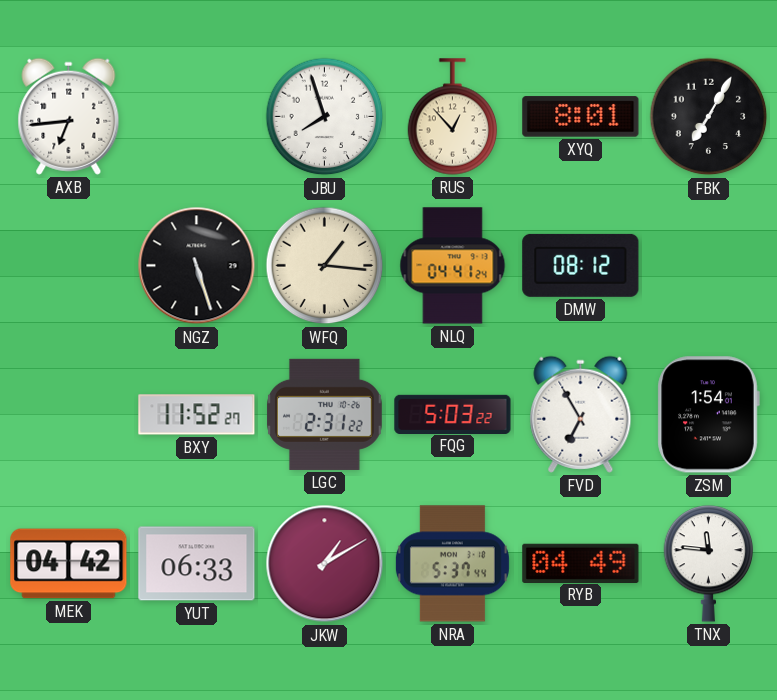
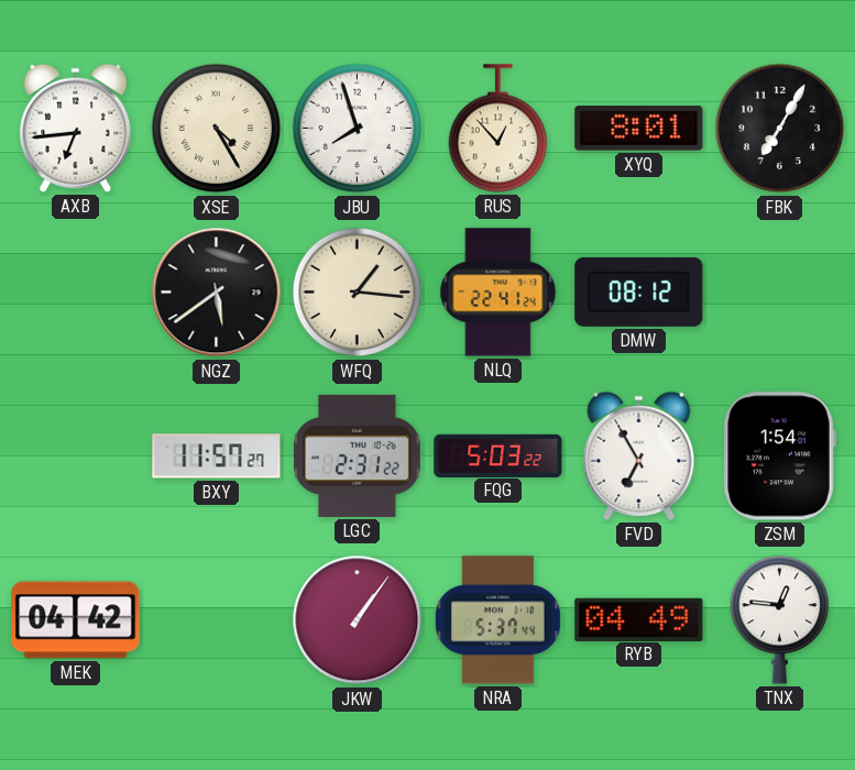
XSE: none -> 4:25 (217, 129)
NGZ: 5:27 -> 5:39 (217, 293)
NLQ: 04:41 -> 22:41 (498, 293)
BXY: 11:52 -> 11:57 (217, 457)
YUT: 06:33 -> none (197, 564)
JKW: 1:10 -> 1:06 (358, 620)
TNX: 11:46 -> 12:46 (780, 620)
